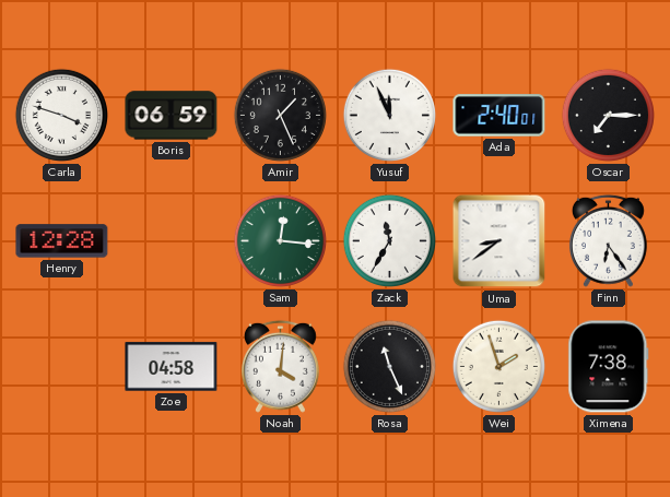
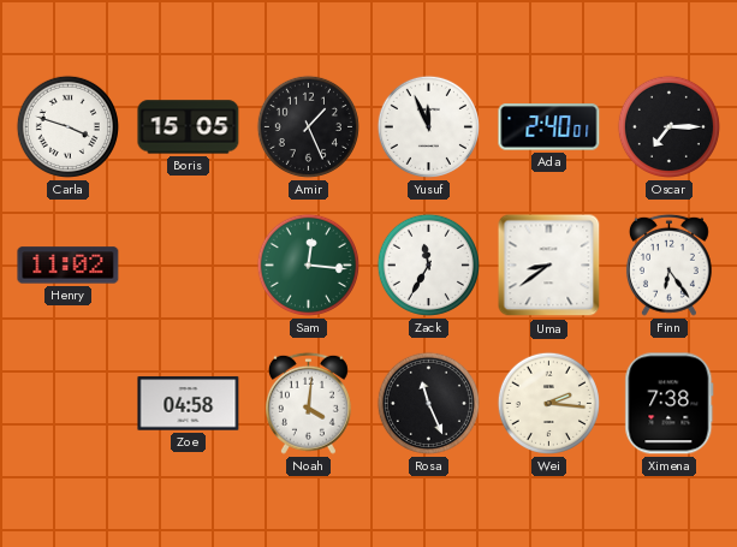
Boris: 06:59 -> 15:05 (189, 127)
Henry: 12:28 -> 11:02 (69, 266)
Wei: 1:57 -> 2:16 (548, 403)
